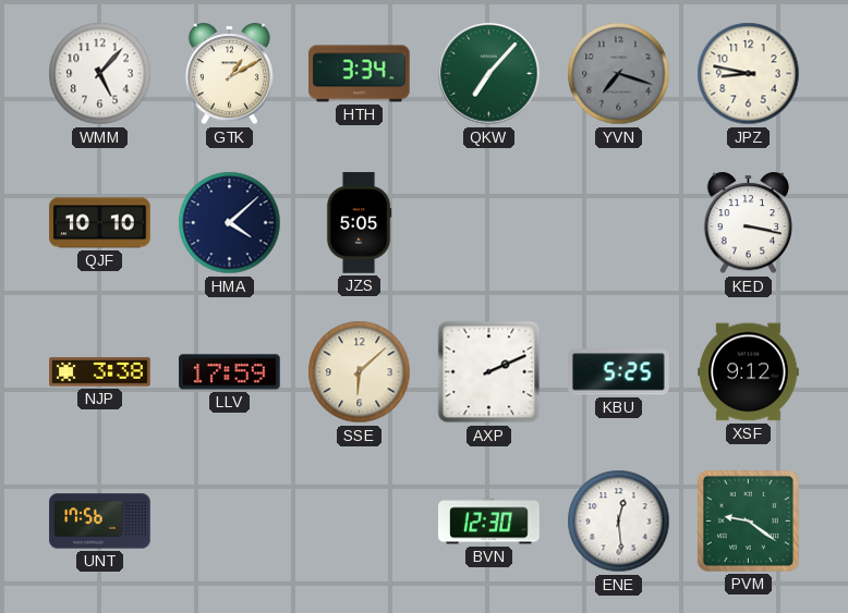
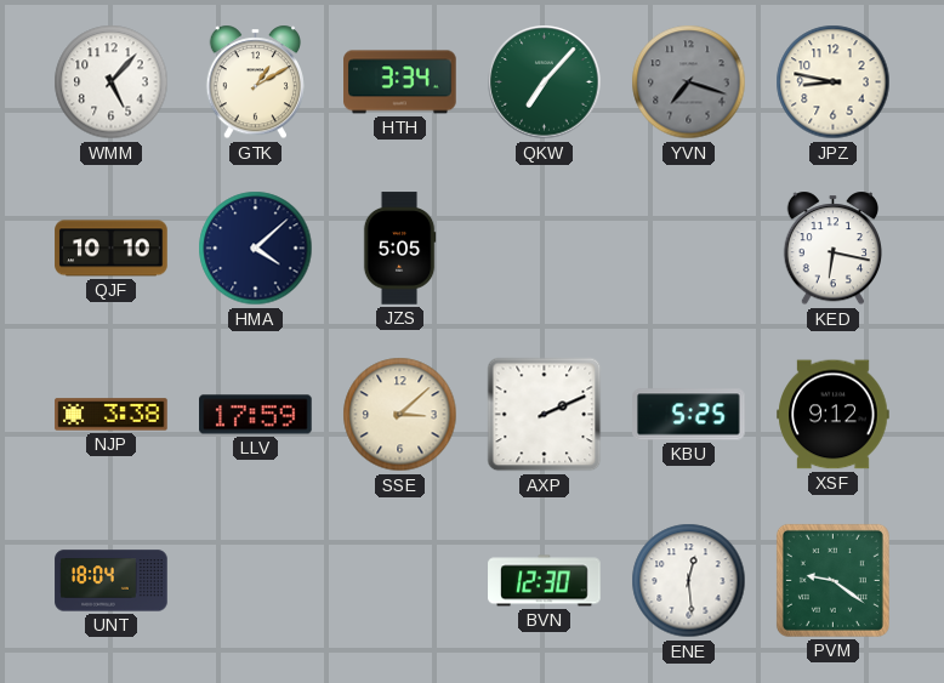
KED: 3:17 -> 6:17 (832, 249)
SSE: 6:08 -> 3:08 (400, 415)
UNT: 17:56 -> 18:04 (112, 581)
